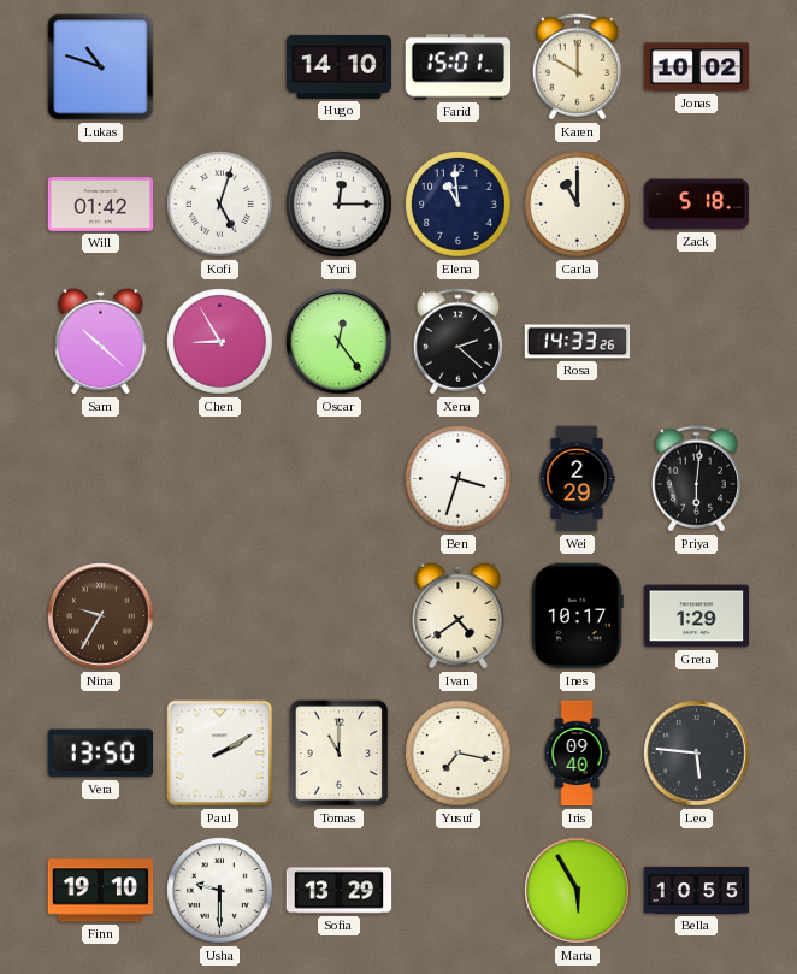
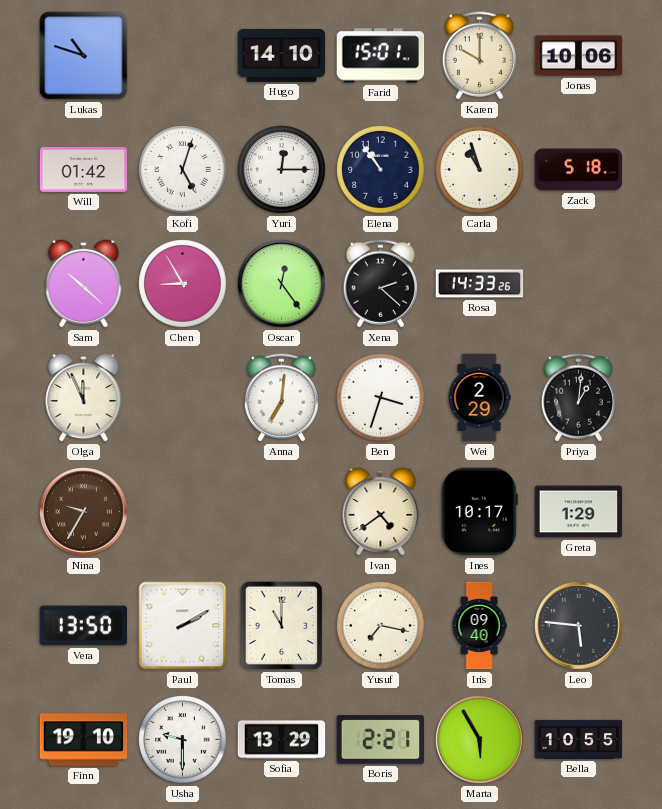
Jonas: 10:02 -> 10:06 (579, 56)
Elena: 10:59 -> 10:54 (381, 170)
Carla: 11:00 -> 10:57 (480, 170)
Olga: none -> 11:56 (84, 397)
Anna: none -> 7:01 (281, 398)
Priya: 6:01 -> 1:01 (578, 398)
Boris: none -> 2:21 (381, 740)
